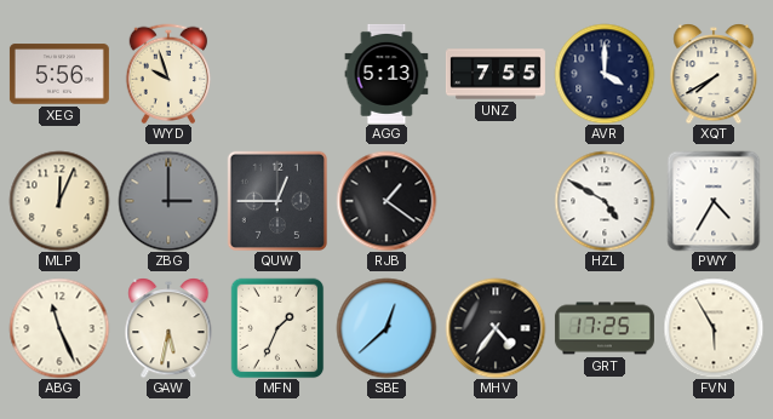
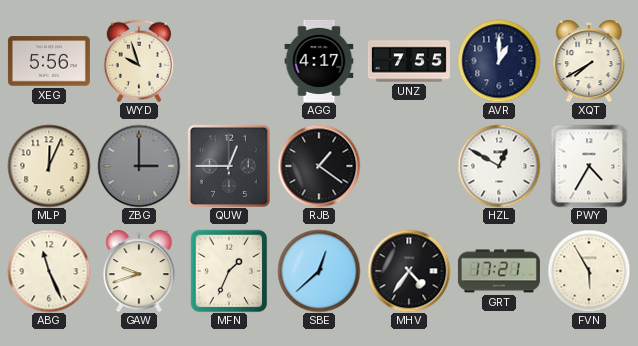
AGG: 5:13 -> 4:17 (319, 61)
AVR: 4:00 -> 1:00 (499, 61)
HZL: 4:50 -> 12:50 (499, 166)
GAW: 5:32 -> 9:42 (139, 271)
GRT: 17:25 -> 17:21 (499, 271)
